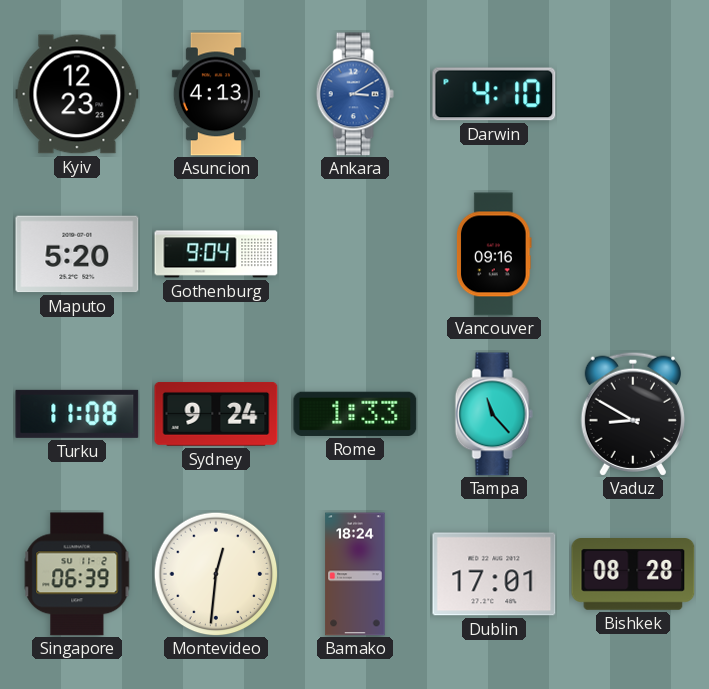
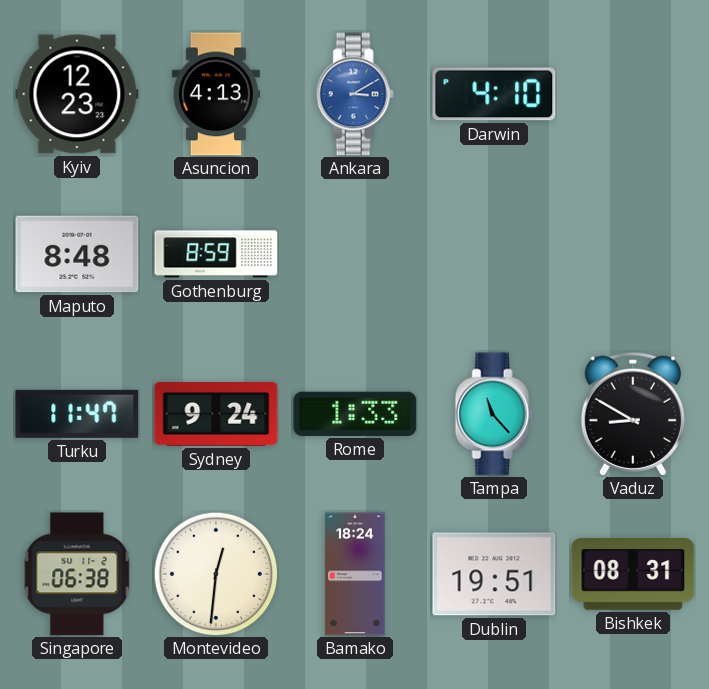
Maputo: 5:20 -> 8:48 (77, 254)
Gothenburg: 9:04 -> 8:59 (216, 254)
Vancouver: 09:16 -> none (495, 254)
Turku: 11:08 -> 11:47 (77, 414)
Singapore: 06:39 -> 06:38 (77, 574)
Dublin: 17:01 -> 19:51 (494, 574)
Bishkek: 08:28 -> 08:31 (633, 575)
